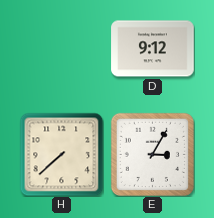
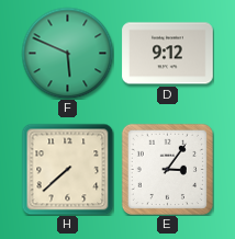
F: none -> 5:49 (67, 53)
E: 3:05 -> 3:06 (167, 169)
